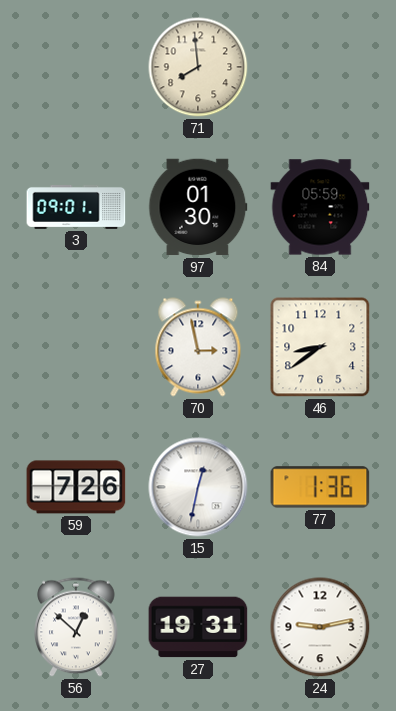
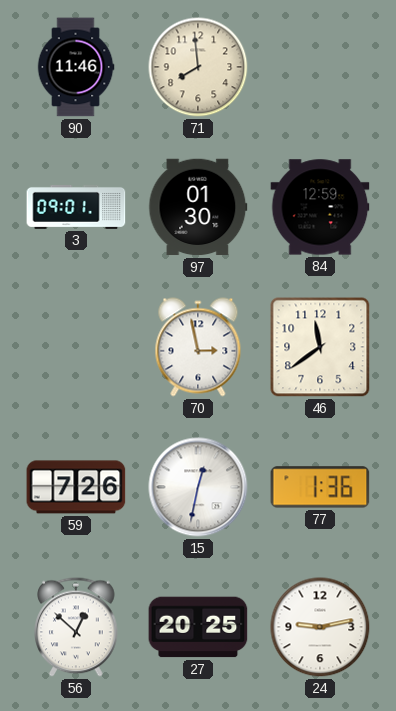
90: none -> 11:46 (76, 67)
84: 05:59 -> 12:59 (320, 207)
46: 8:39 -> 11:39 (320, 347)
27: 19:31 -> 20:25 (198, 627)
